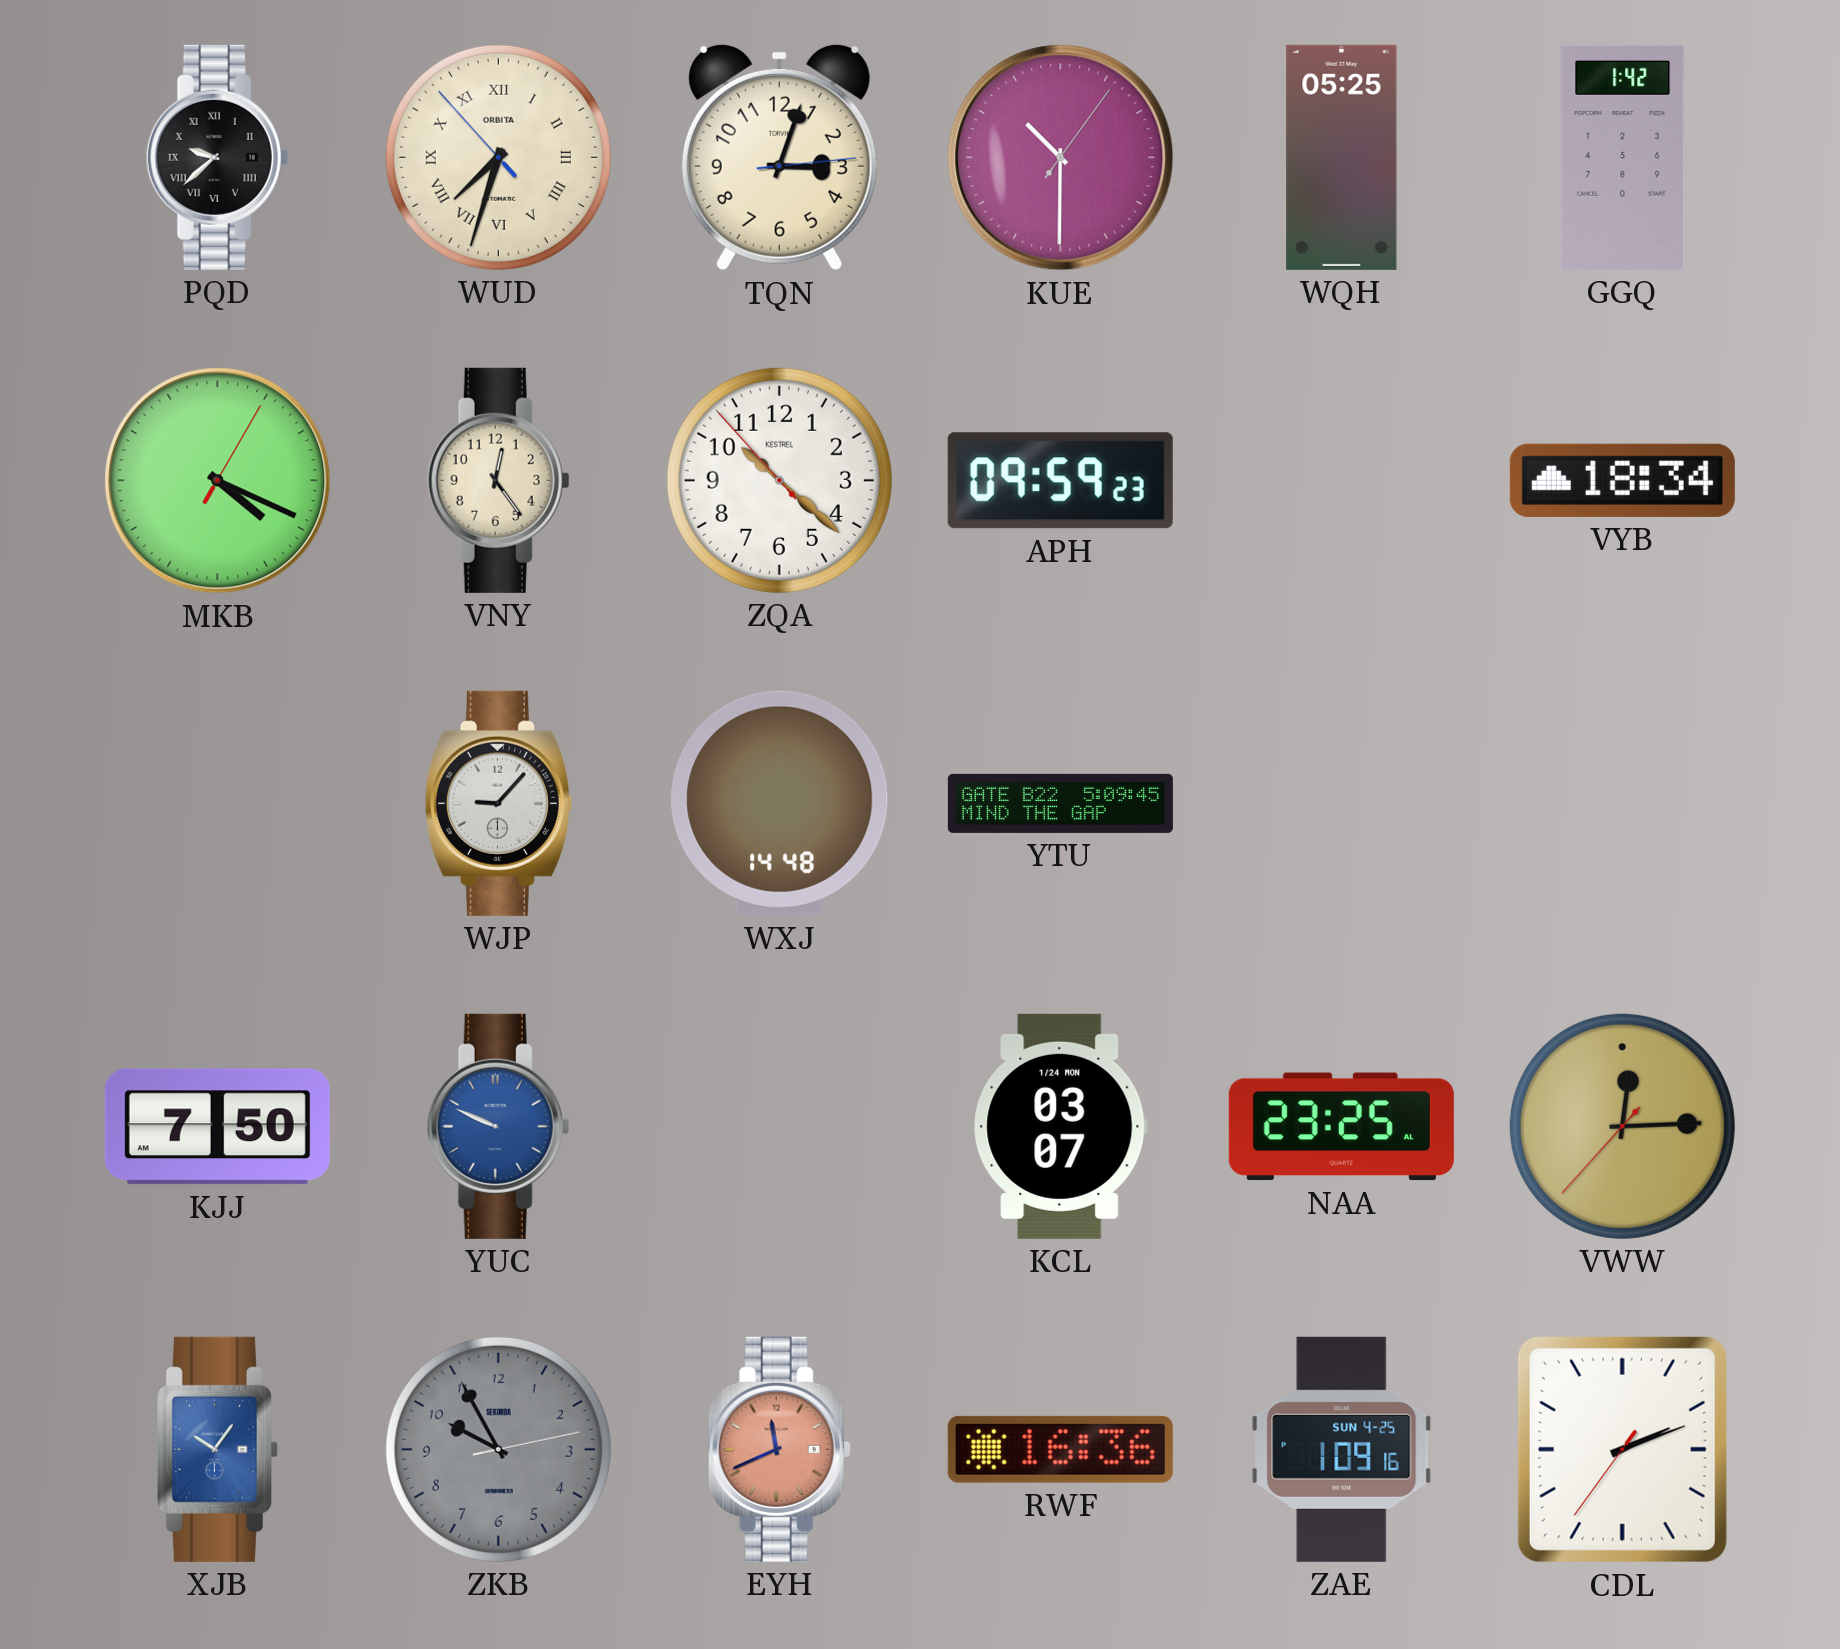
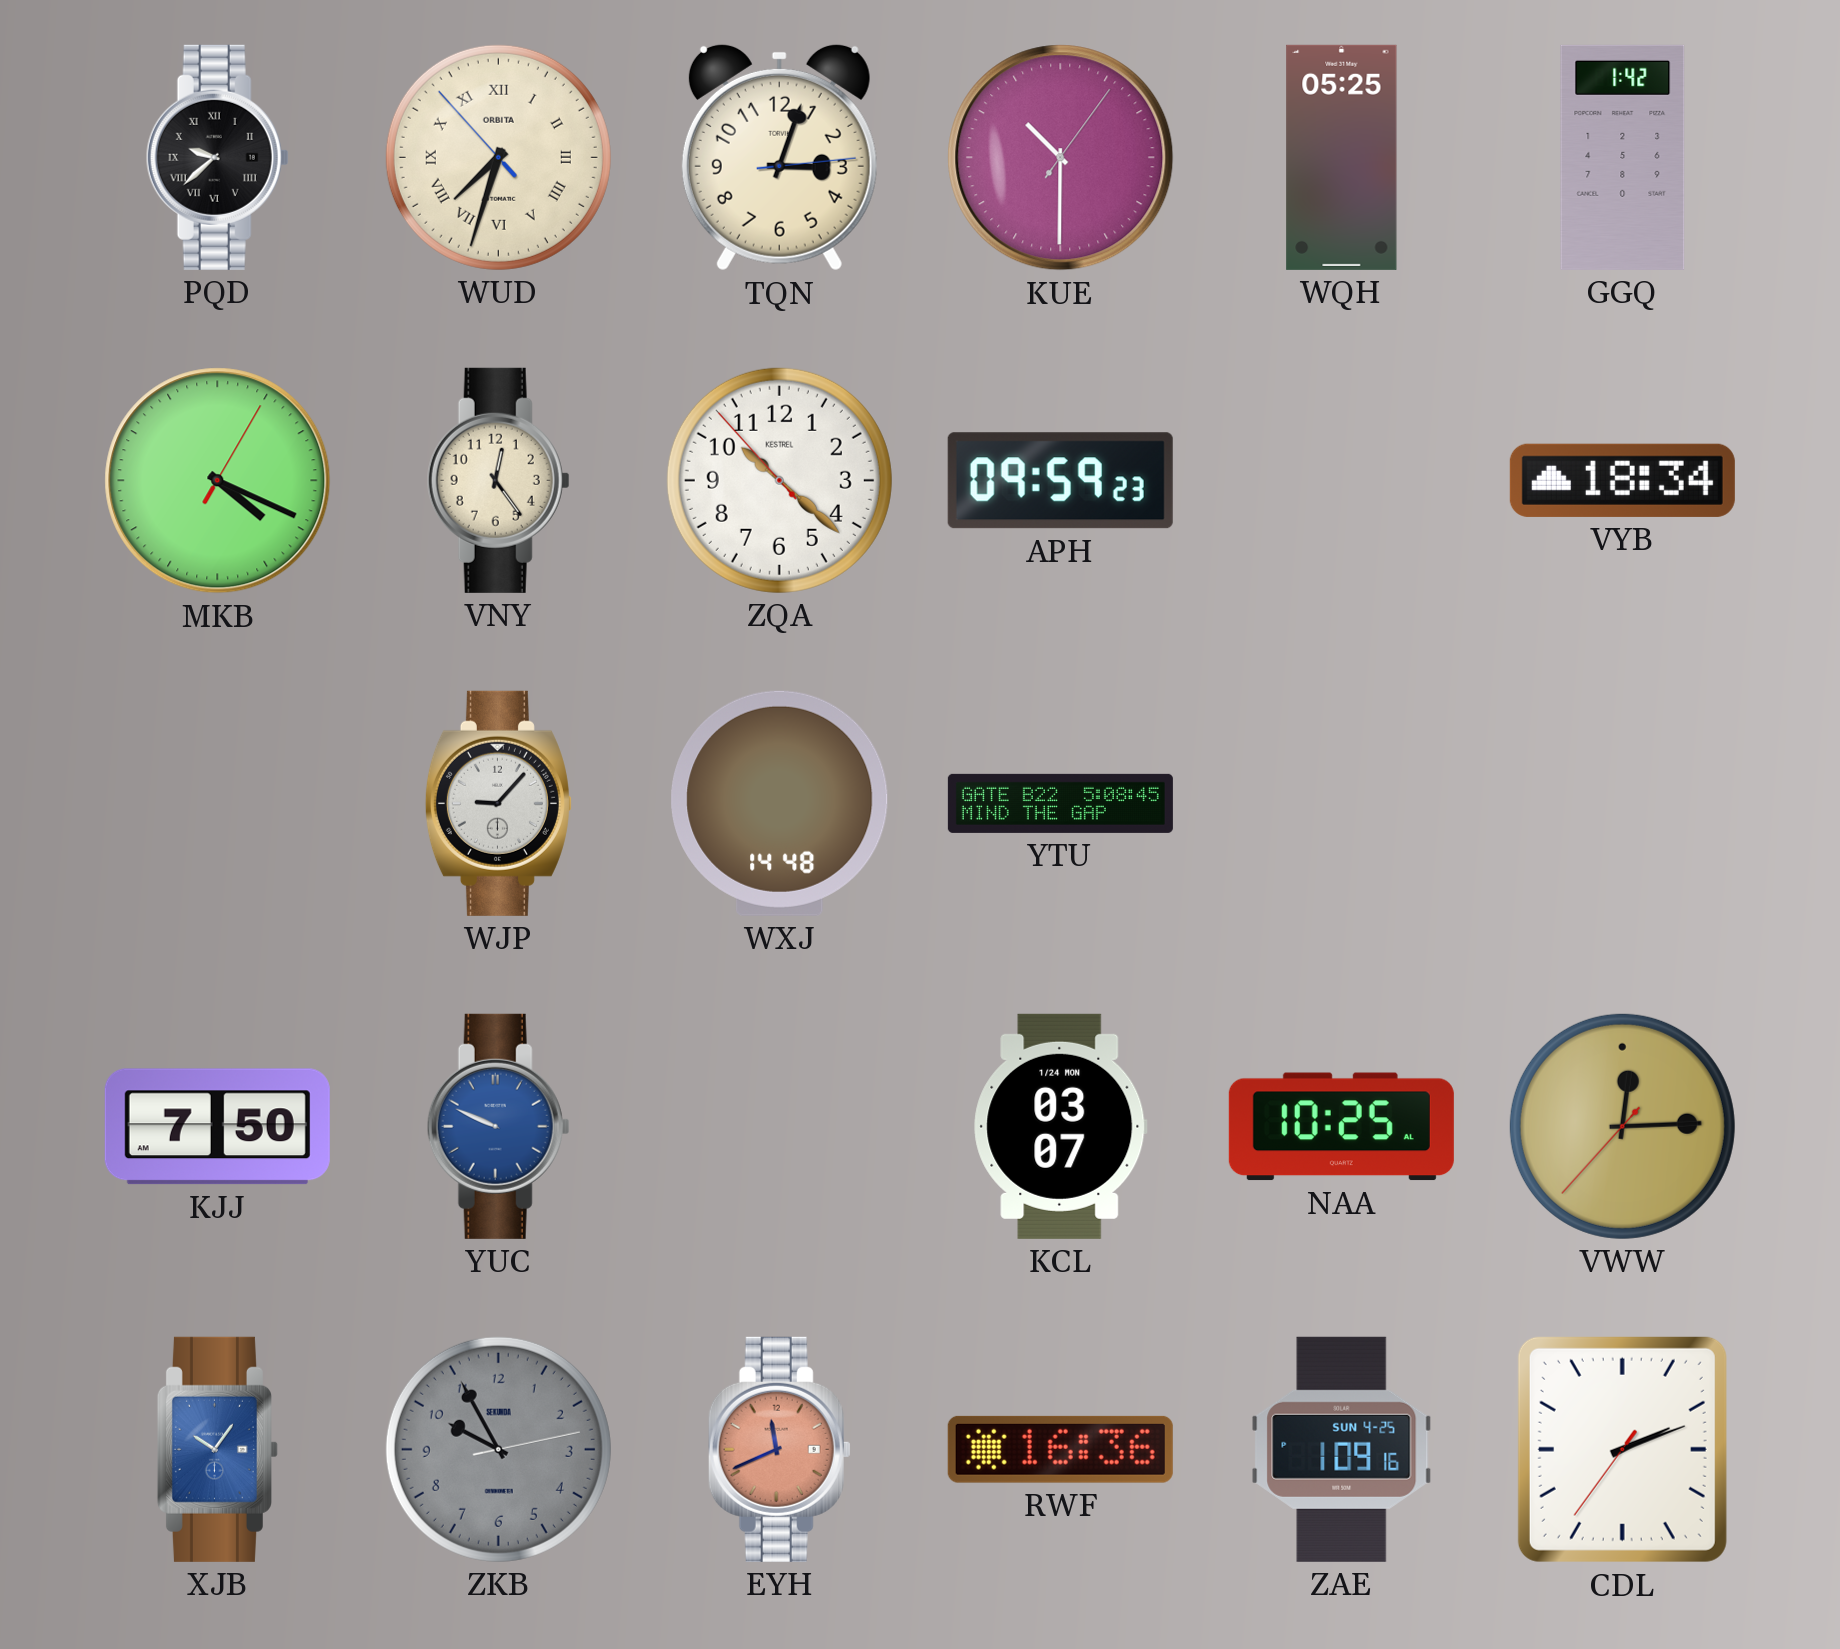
YTU: 5:09 -> 5:08 (1060, 803)
NAA: 23:25 -> 10:25 (1341, 1127)
